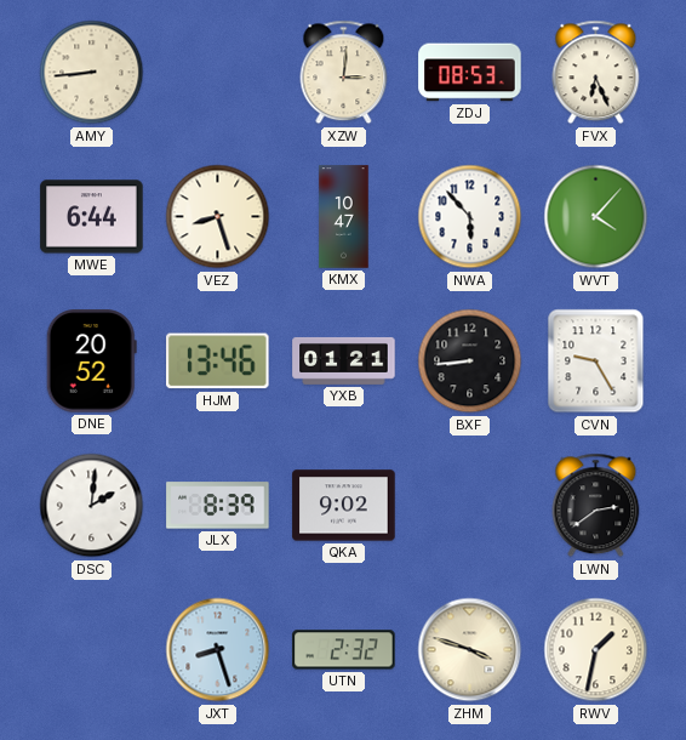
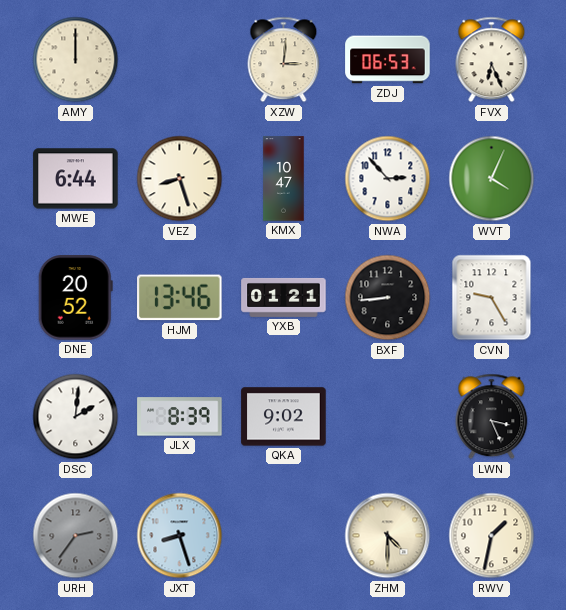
AMY: 8:44 -> 12:00 (76, 60)
ZDJ: 08:53 -> 06:53 (388, 60)
NWA: 5:53 -> 2:53 (388, 179)
WVT: 4:07 -> 4:04 (492, 179)
LWN: 2:39 -> 3:26 (492, 417)
URH: none -> 2:36 (76, 536)
UTN: 2:32 -> none (344, 650)
ZHM: 3:48 -> 4:30 (388, 536)
